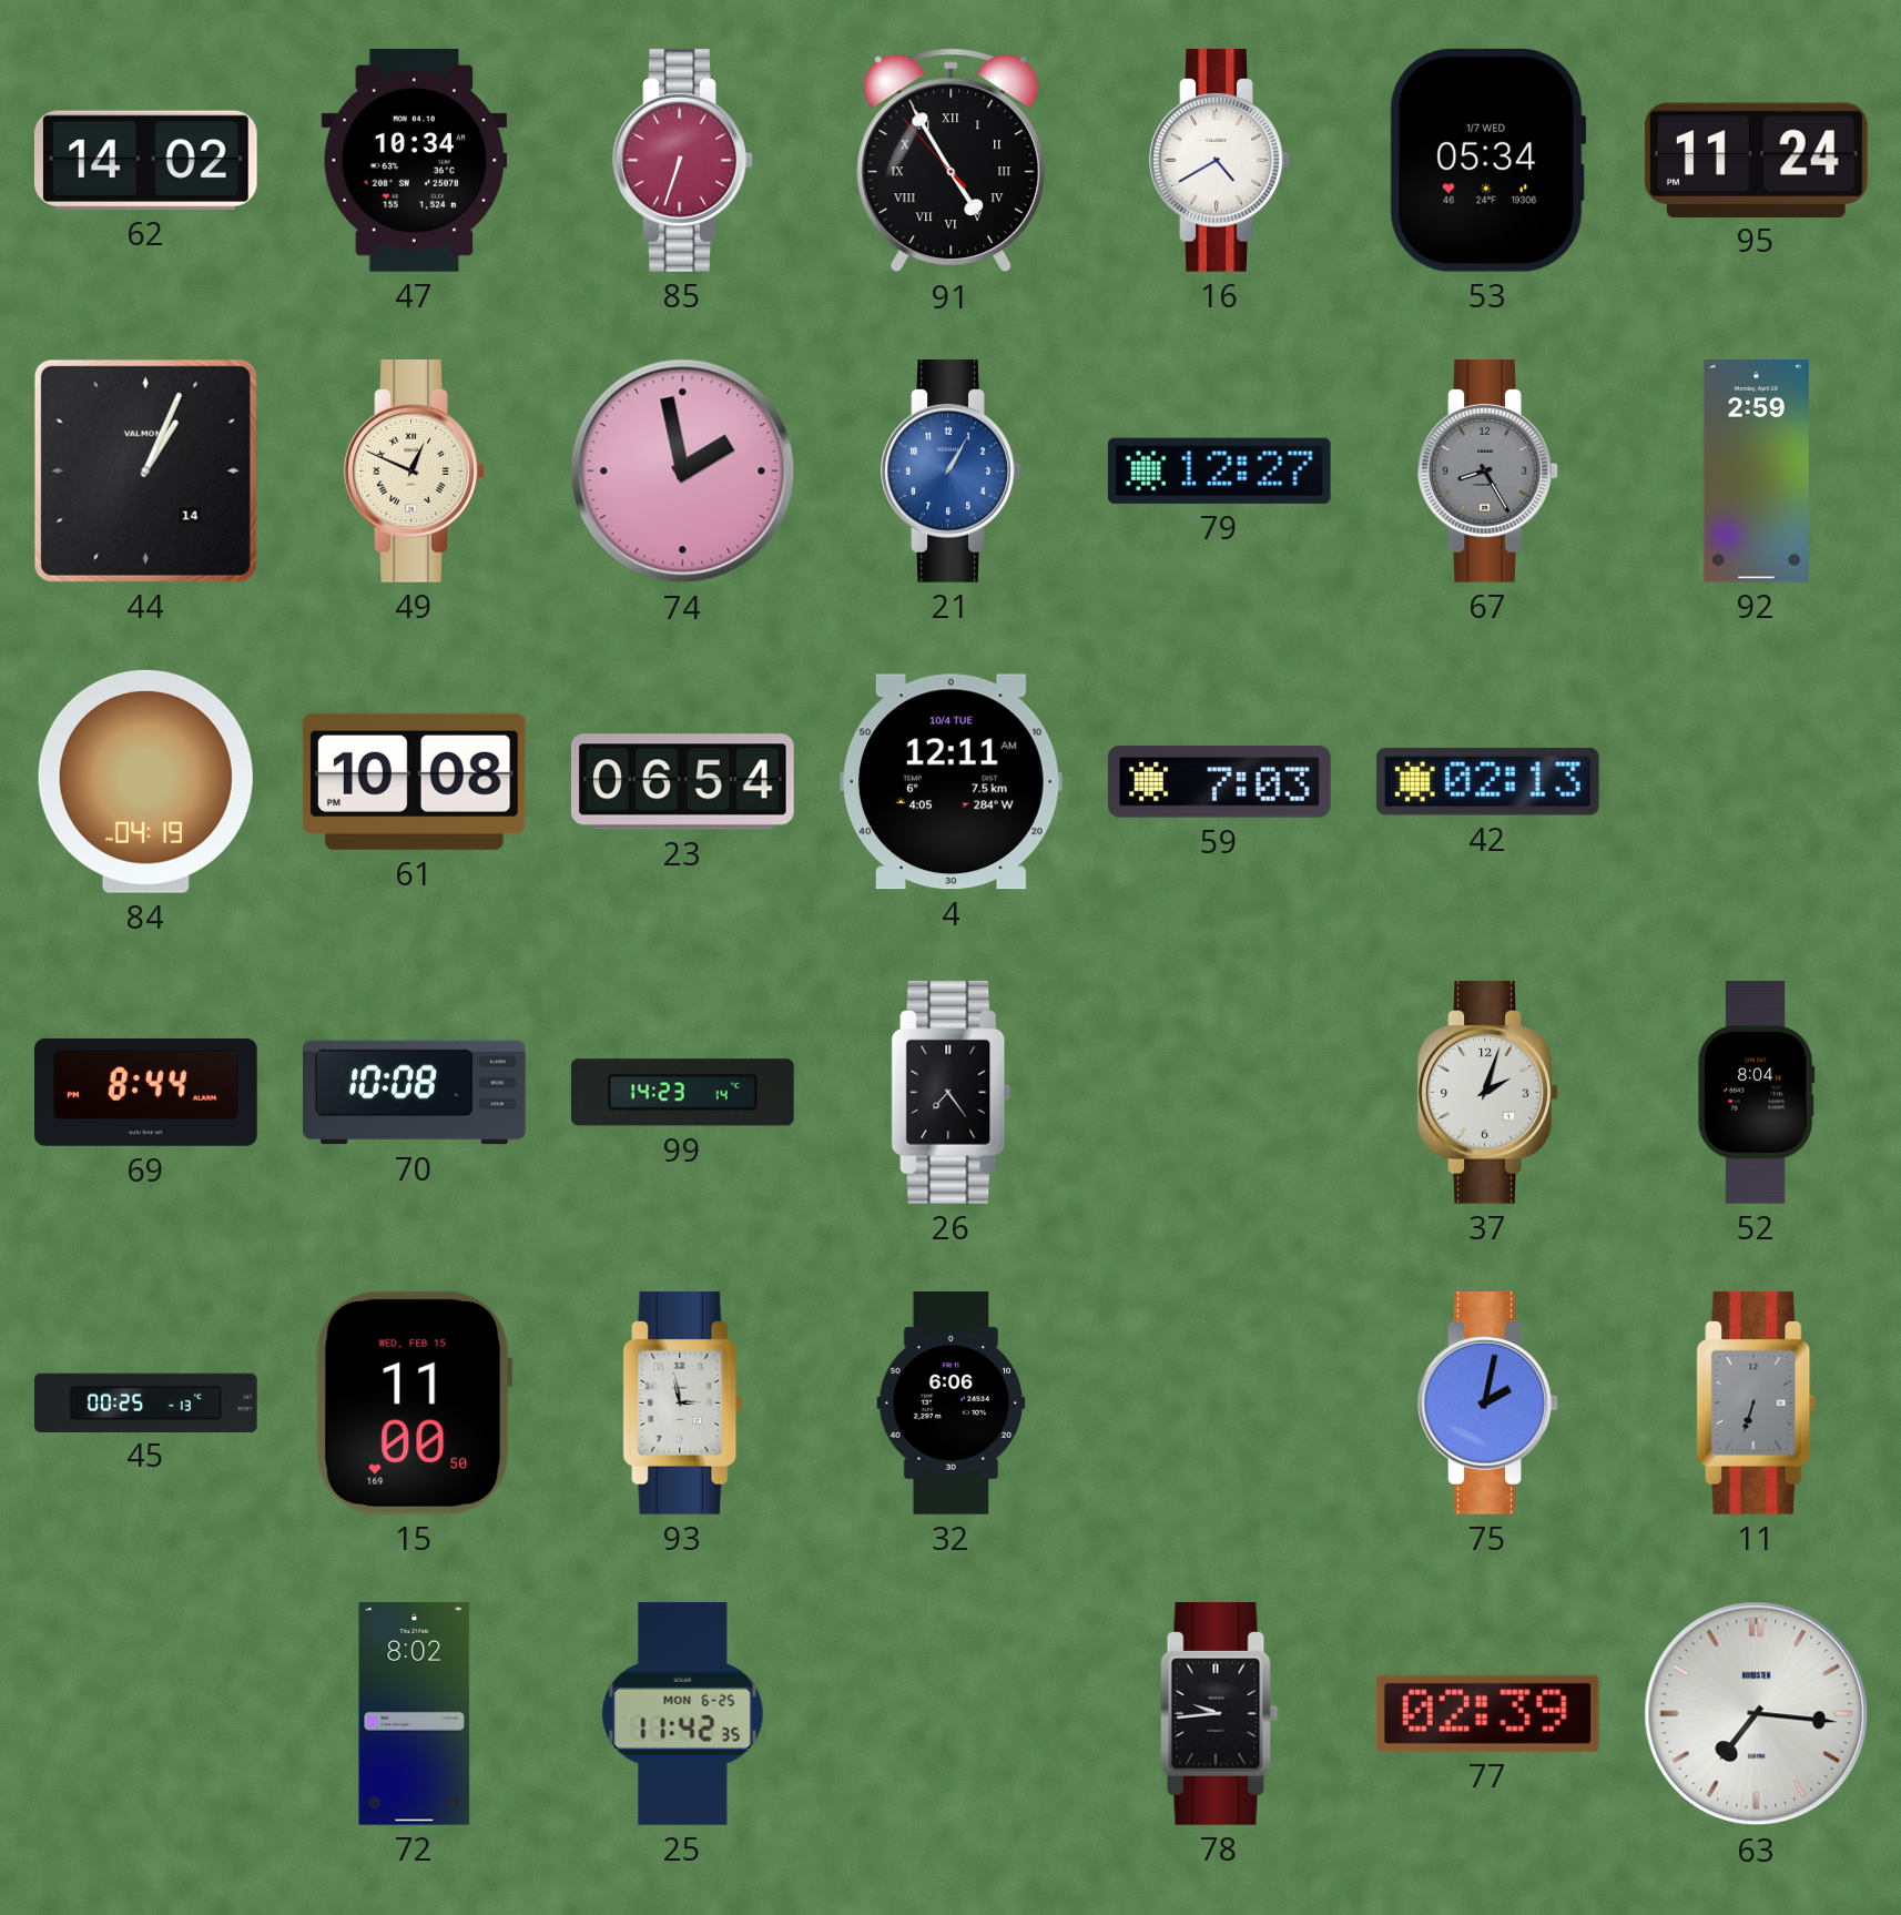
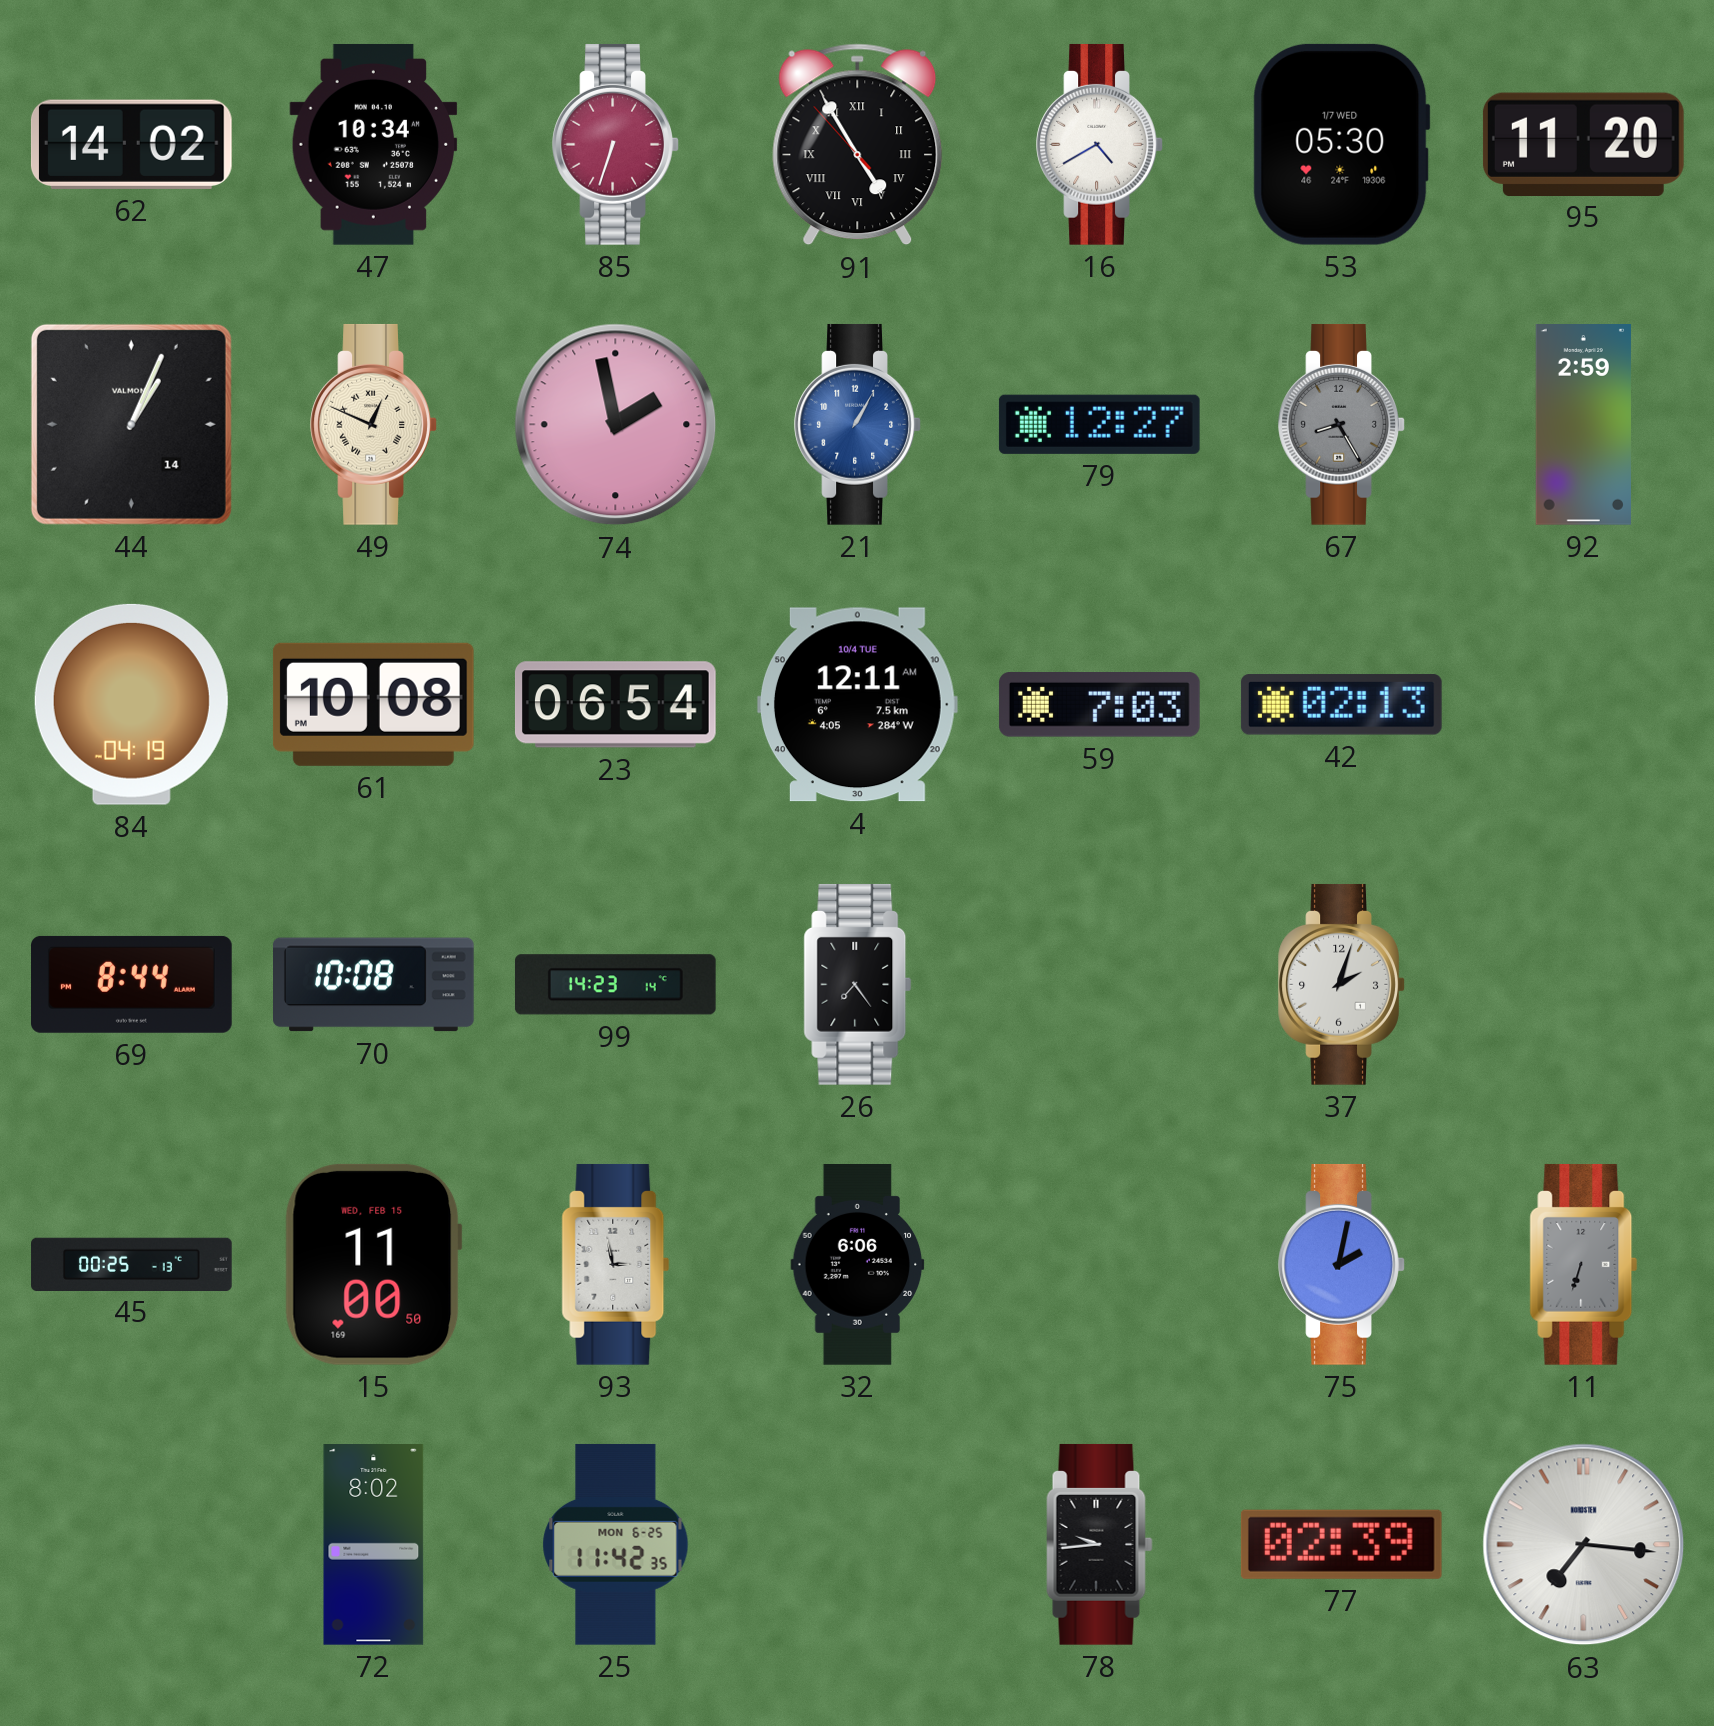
53: 05:34 -> 05:30 (1341, 144)
95: 11:24 -> 11:20 (1583, 144)
52: 8:04 -> none (1756, 1093)
